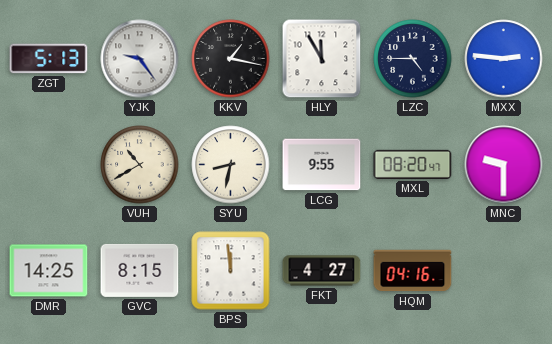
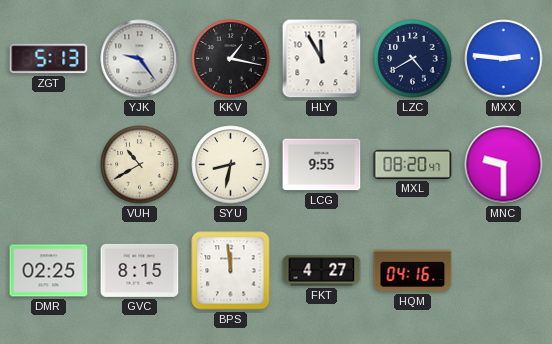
LZC: 4:45 -> 4:40 (413, 59)
DMR: 14:25 -> 02:25 (49, 271)
